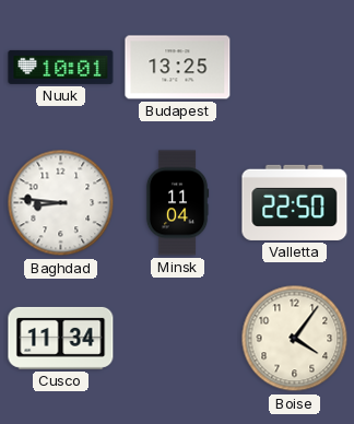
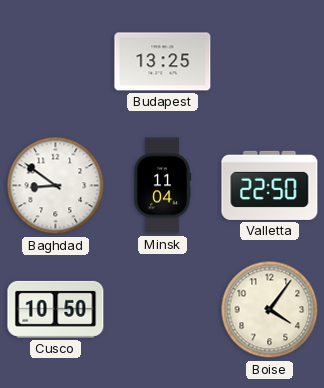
Nuuk: 10:01 -> none (61, 67)
Baghdad: 8:46 -> 8:51 (56, 186)
Cusco: 11:34 -> 10:50 (56, 309)
